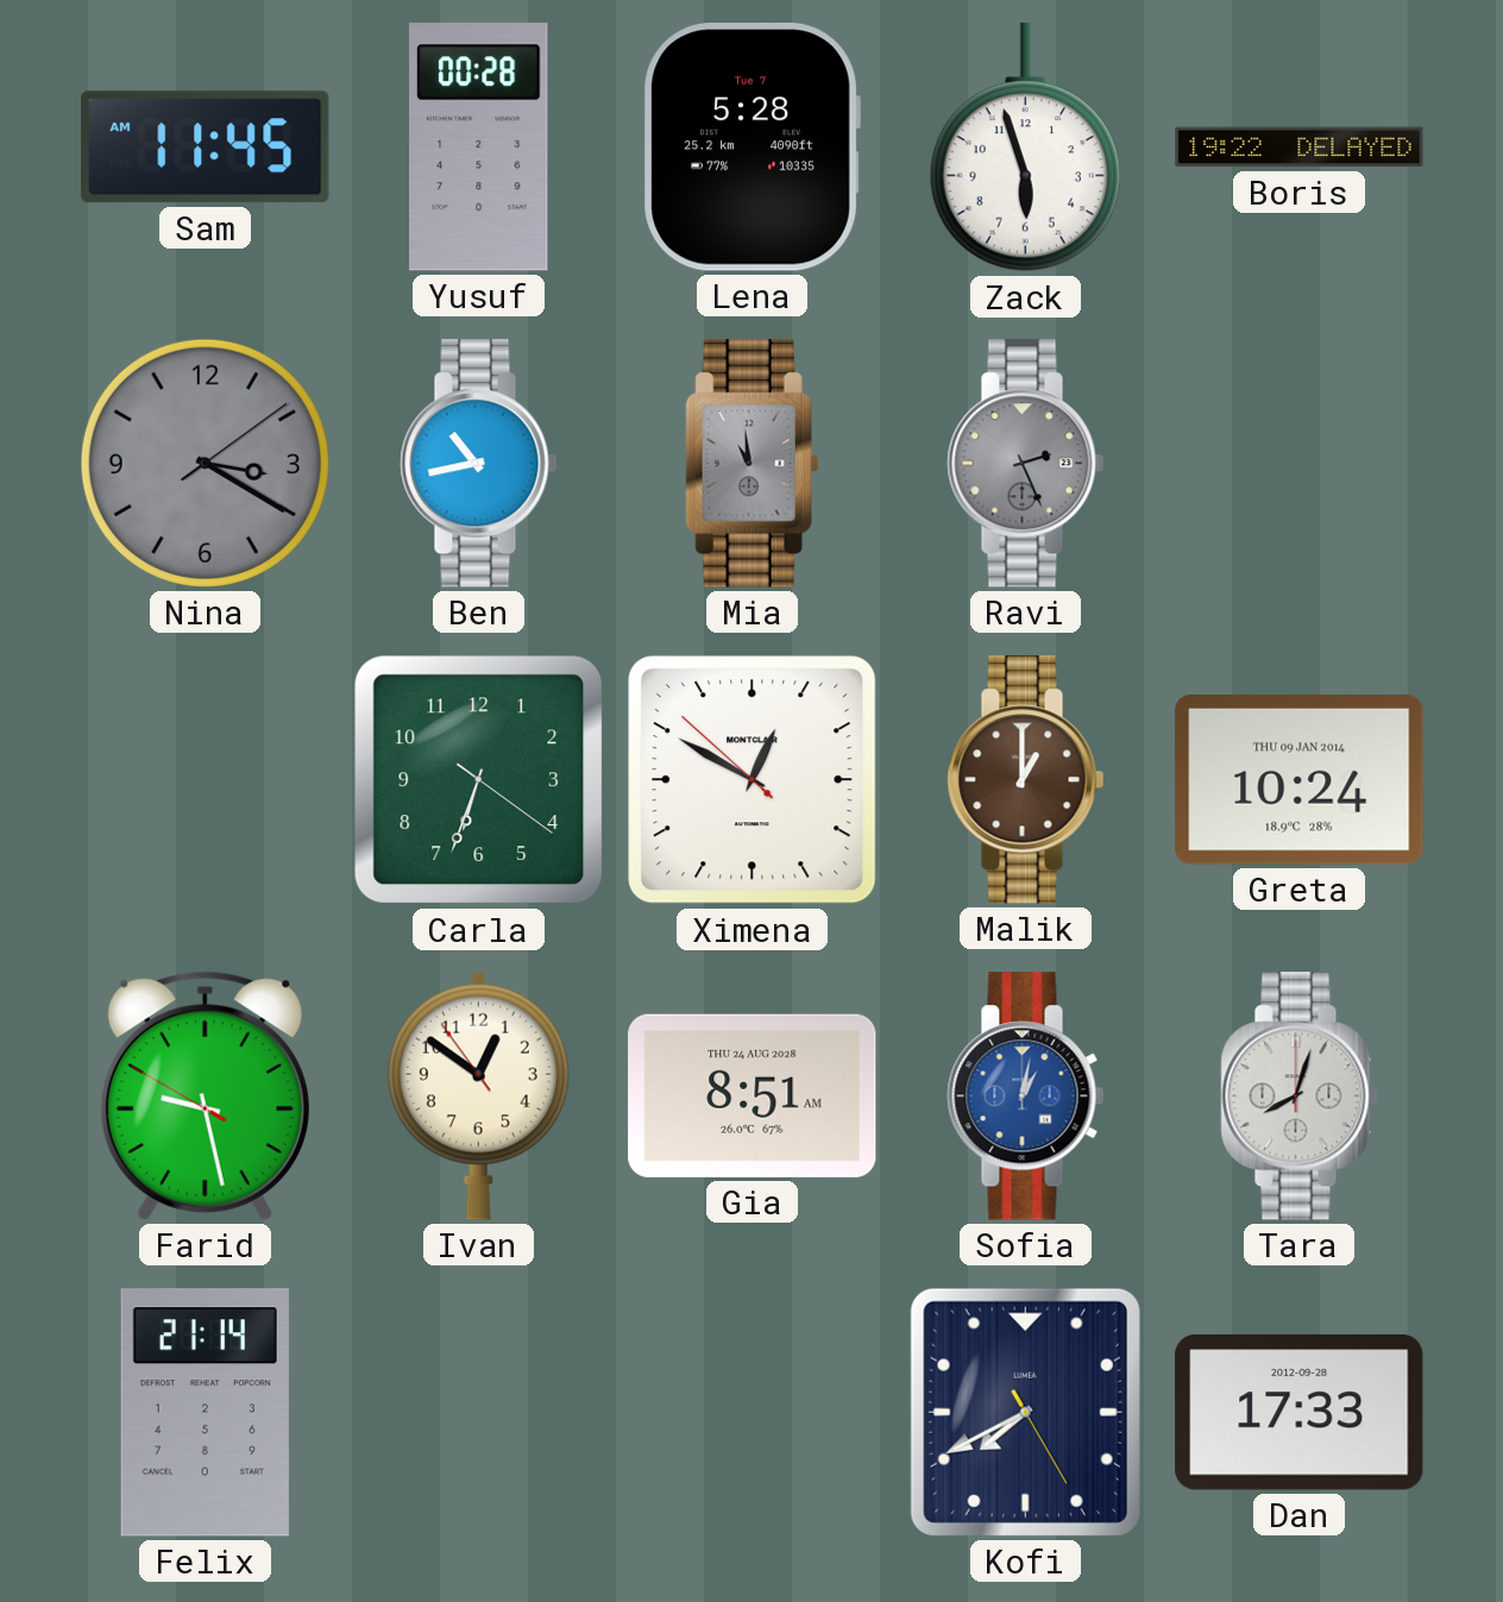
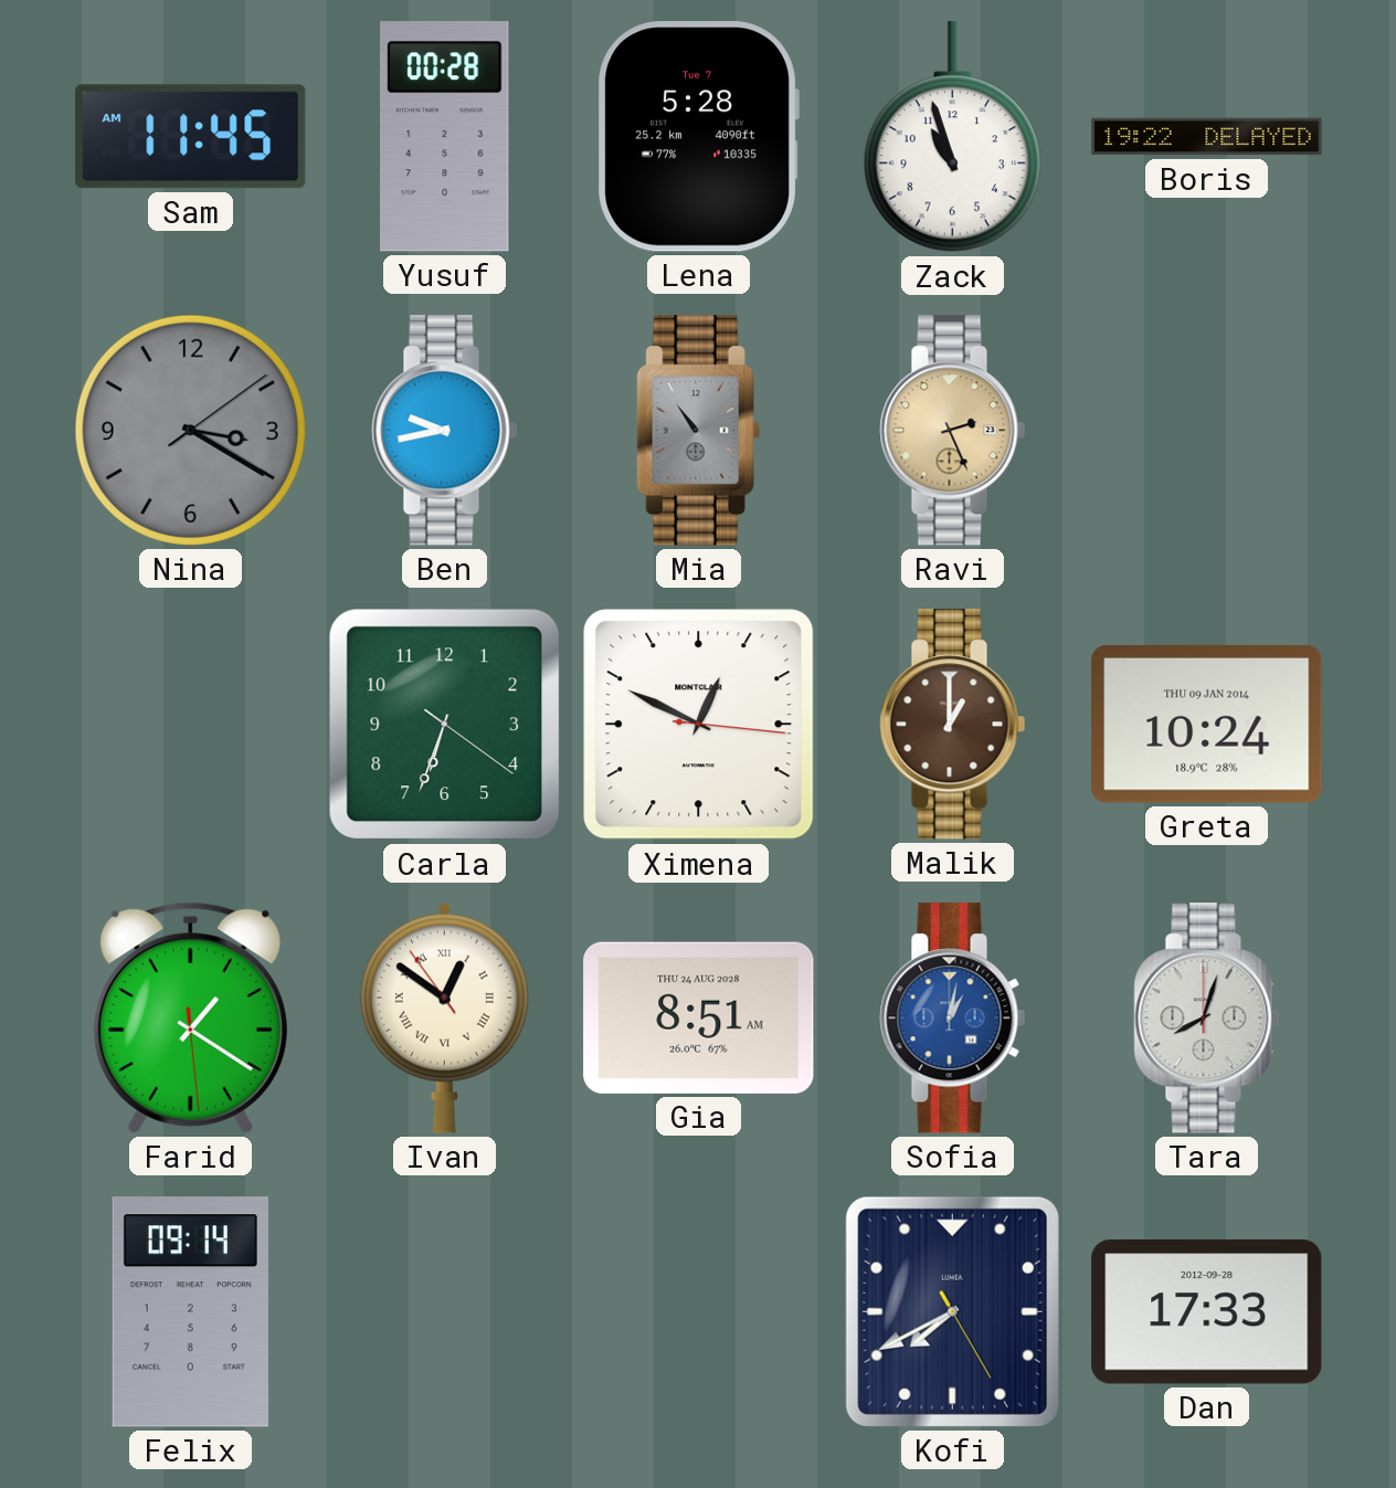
Zack: 5:57 -> 10:57 (952, 137)
Ben: 10:43 -> 9:43 (445, 431)
Mia: 10:59 -> 10:54 (699, 431)
Ravi dial: grey -> champagne (953, 431)
Ximena: 12:49:52 -> 12:49:16 (699, 725)
Farid: 9:27 -> 1:20 (190, 1017)
Ivan numerals: Arabic -> Roman (444, 1017)
Felix: 21:14 -> 09:14 (190, 1312)
